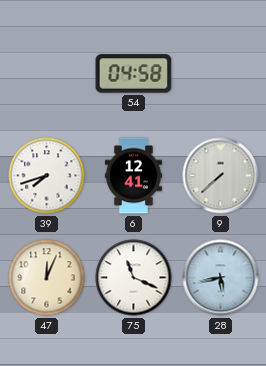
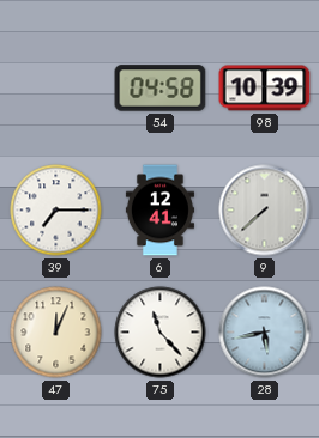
98: none -> 10:39 (265, 89)
39: 7:42 -> 7:15 (56, 211)
75: 11:19 -> 11:23 (161, 333)
